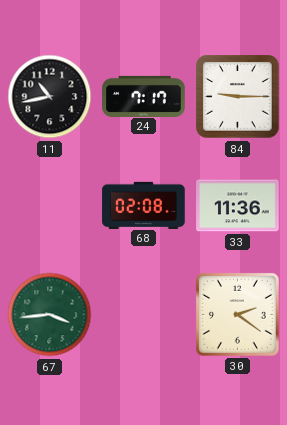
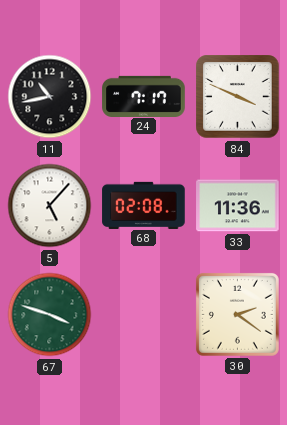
84: 9:15 -> 3:49 (238, 97)
5: none -> 5:07 (50, 206)
67: 3:44 -> 3:48 (50, 315)
